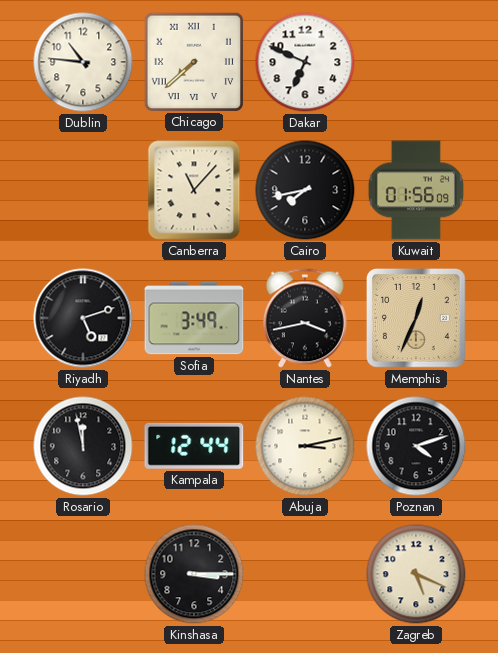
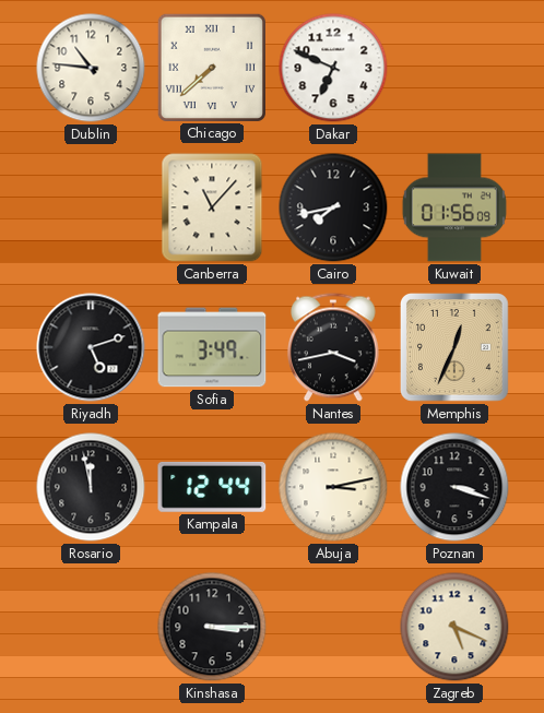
Poznan: 4:12 -> 3:18 (454, 487)
